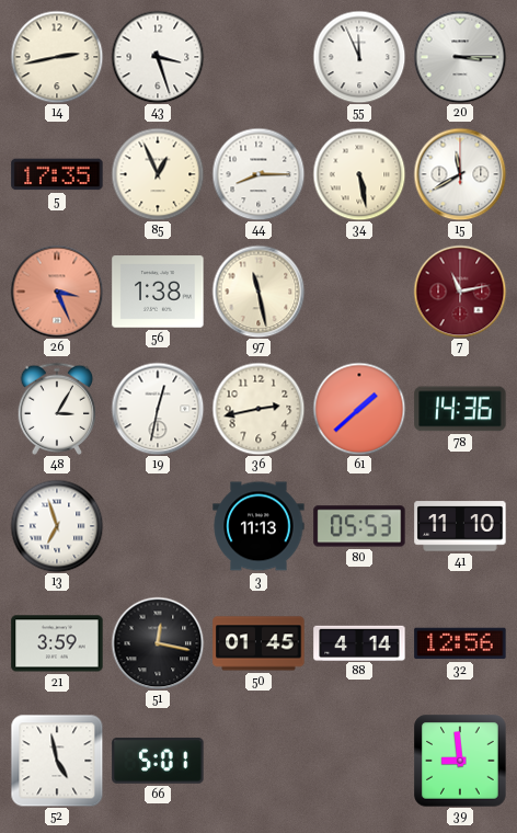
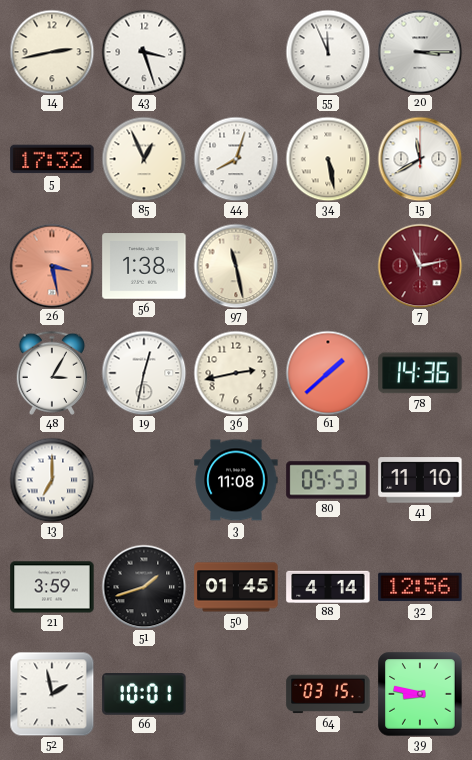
5: 17:35 -> 17:32 (52, 159)
44: 8:15 -> 8:03 (236, 159)
26: 3:26 -> 3:28 (52, 266)
13: 6:57 -> 7:00 (52, 480)
3: 11:13 -> 11:08 (236, 480)
51: 12:17 -> 1:42 (144, 587)
52: 4:58 -> 1:58 (52, 694)
66: 5:01 -> 10:01 (144, 695)
64: none -> 03:15 (328, 694)
39: 8:59 -> 8:47 (420, 694)
